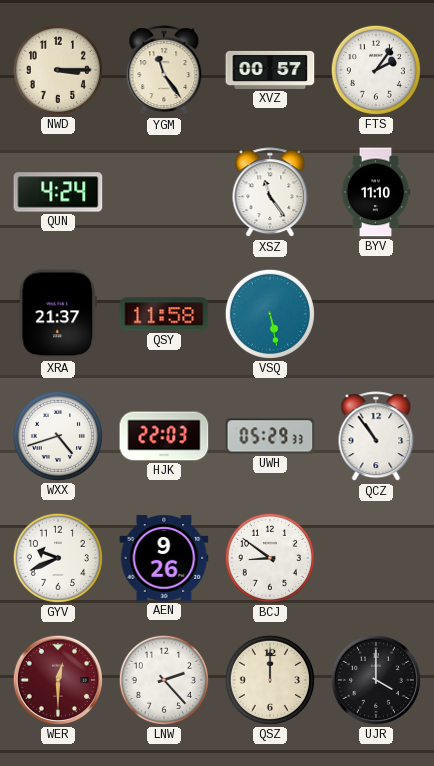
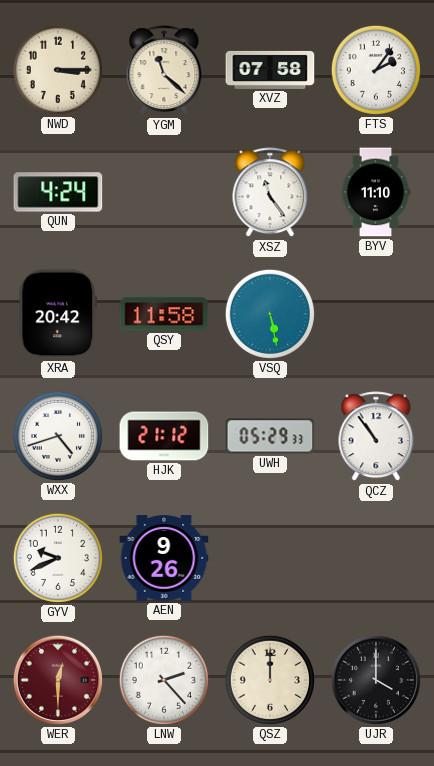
YGM: 11:24 -> 11:22 (164, 71)
XVZ: 00:57 -> 07:58 (270, 70)
XRA: 21:37 -> 20:42 (57, 314)
HJK: 22:03 -> 21:12 (164, 436)
BCJ: 8:51 -> none (270, 558)
